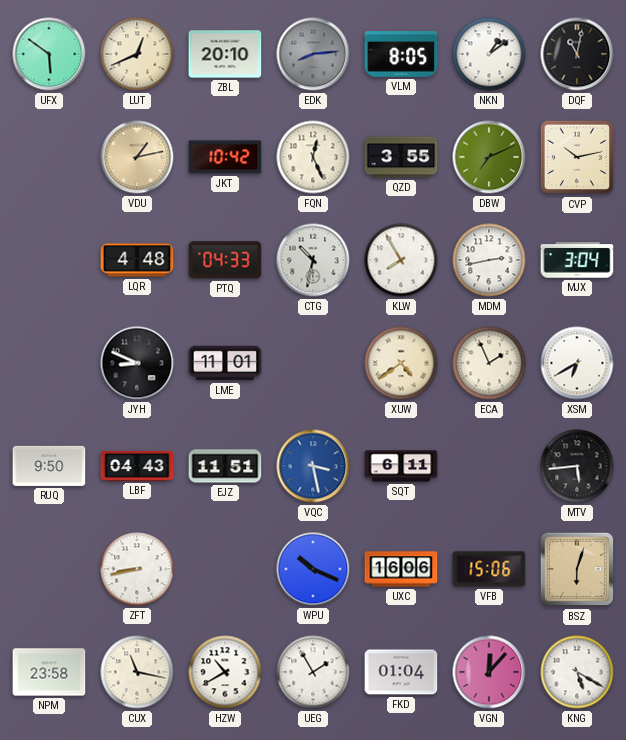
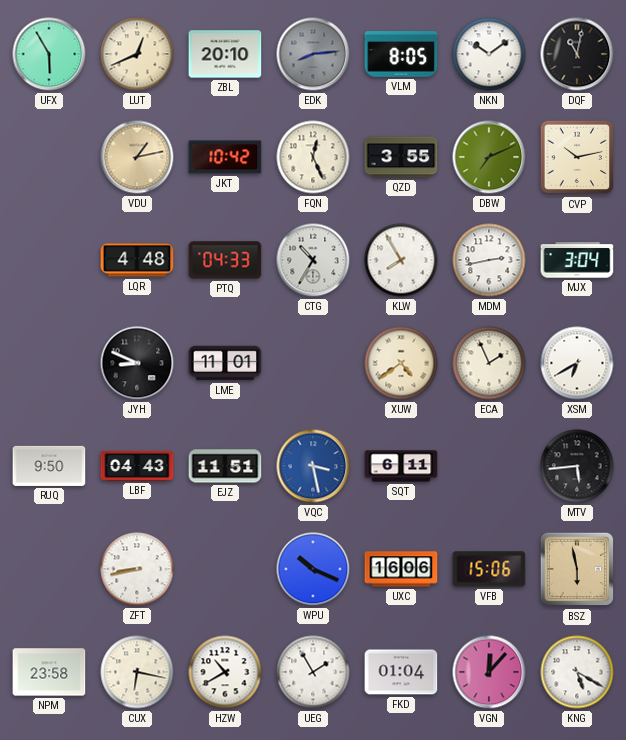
UFX: 5:51 -> 5:55 (49, 54)
NKN: 1:09 -> 10:09 (489, 54)
CTG: 10:32 -> 10:35 (313, 260)
BSZ: 6:03 -> 5:58 (577, 569)
CUX: 11:17 -> 6:17 (137, 672)
